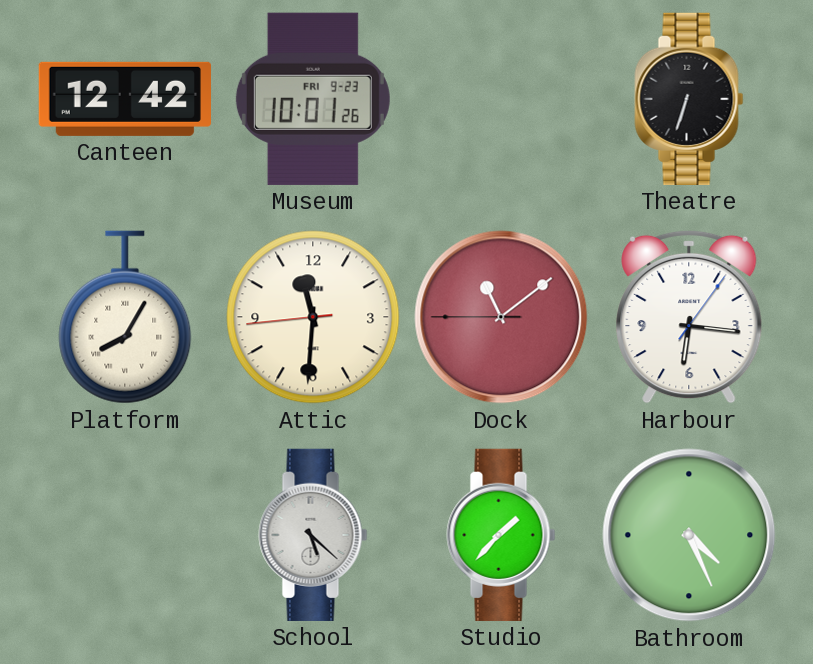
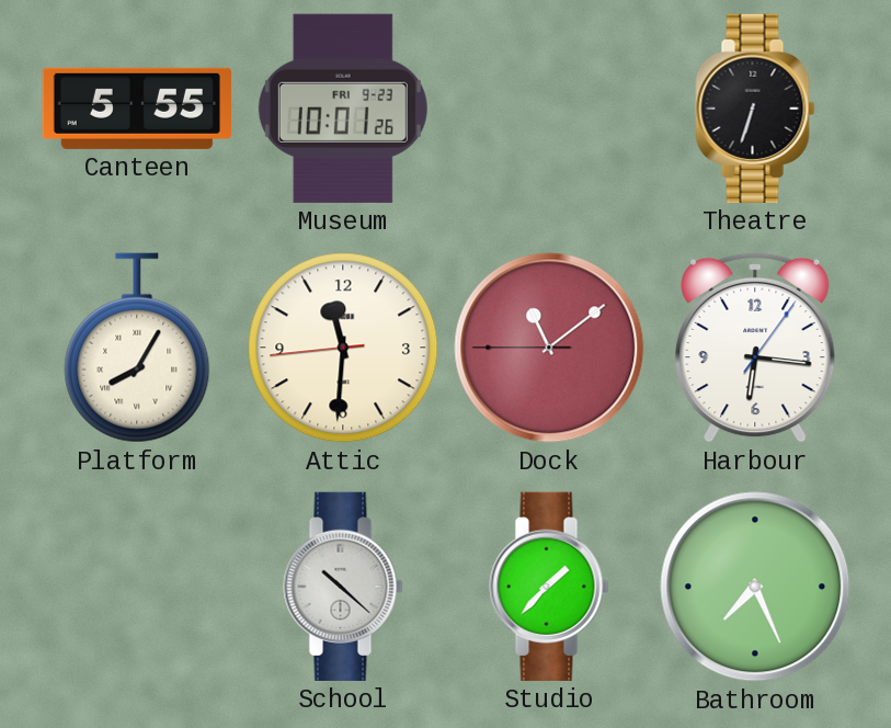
Canteen: 12:42 -> 5:55 (137, 109)
School: 5:22 -> 10:22 (343, 587)
Bathroom: 4:26 -> 7:26 (755, 587)
